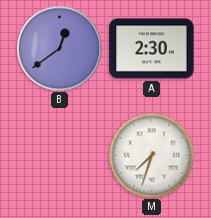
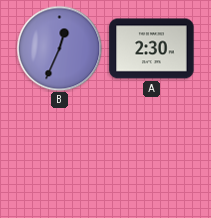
B: 12:39 -> 12:34 (59, 48)
M: 7:33 -> none (151, 155)
